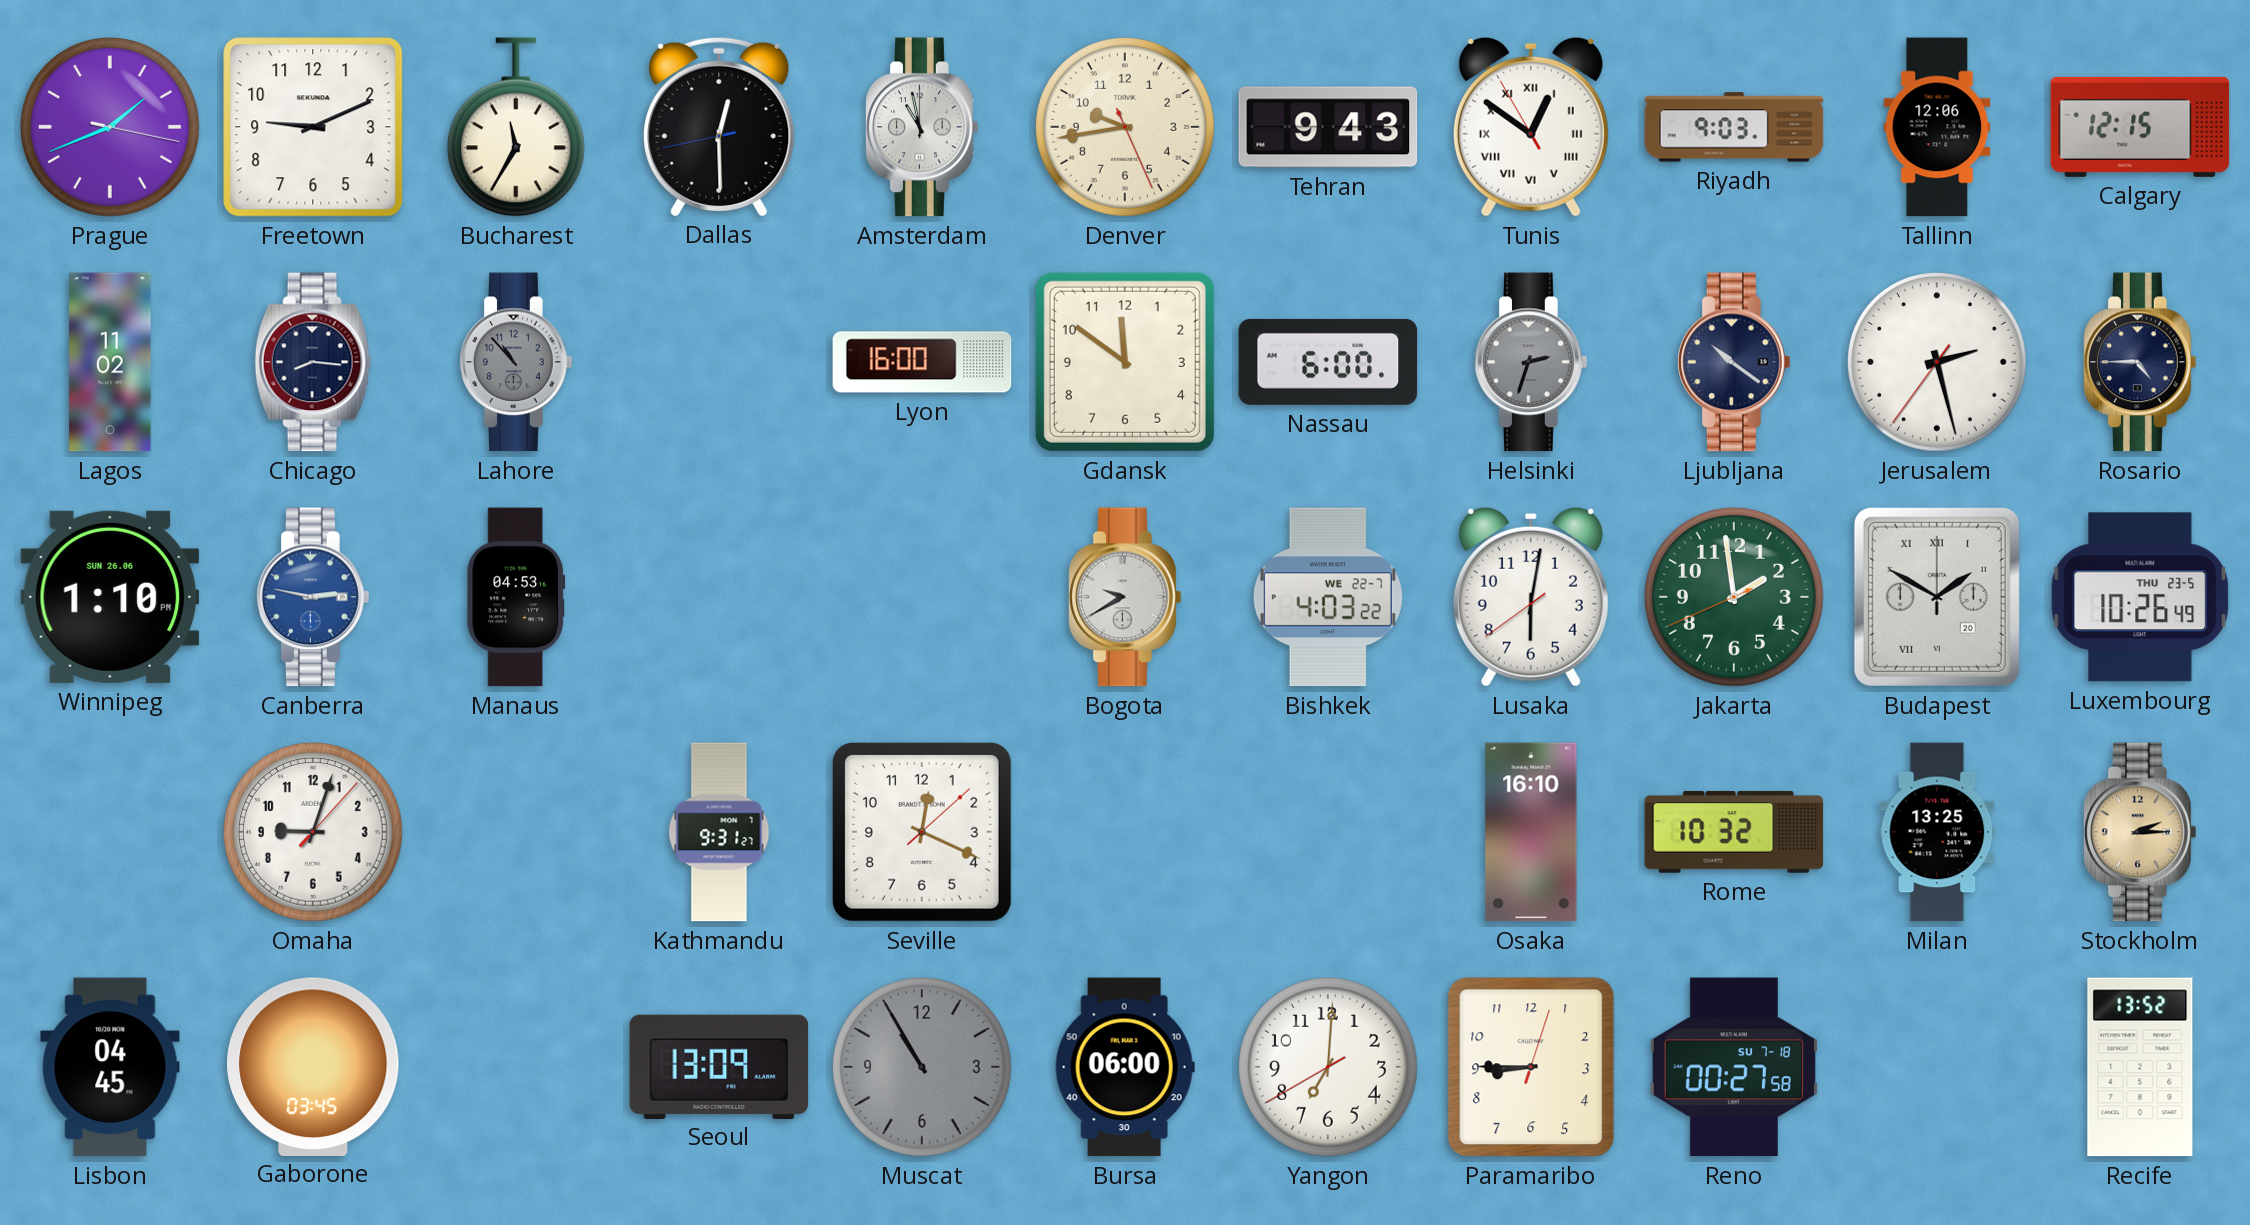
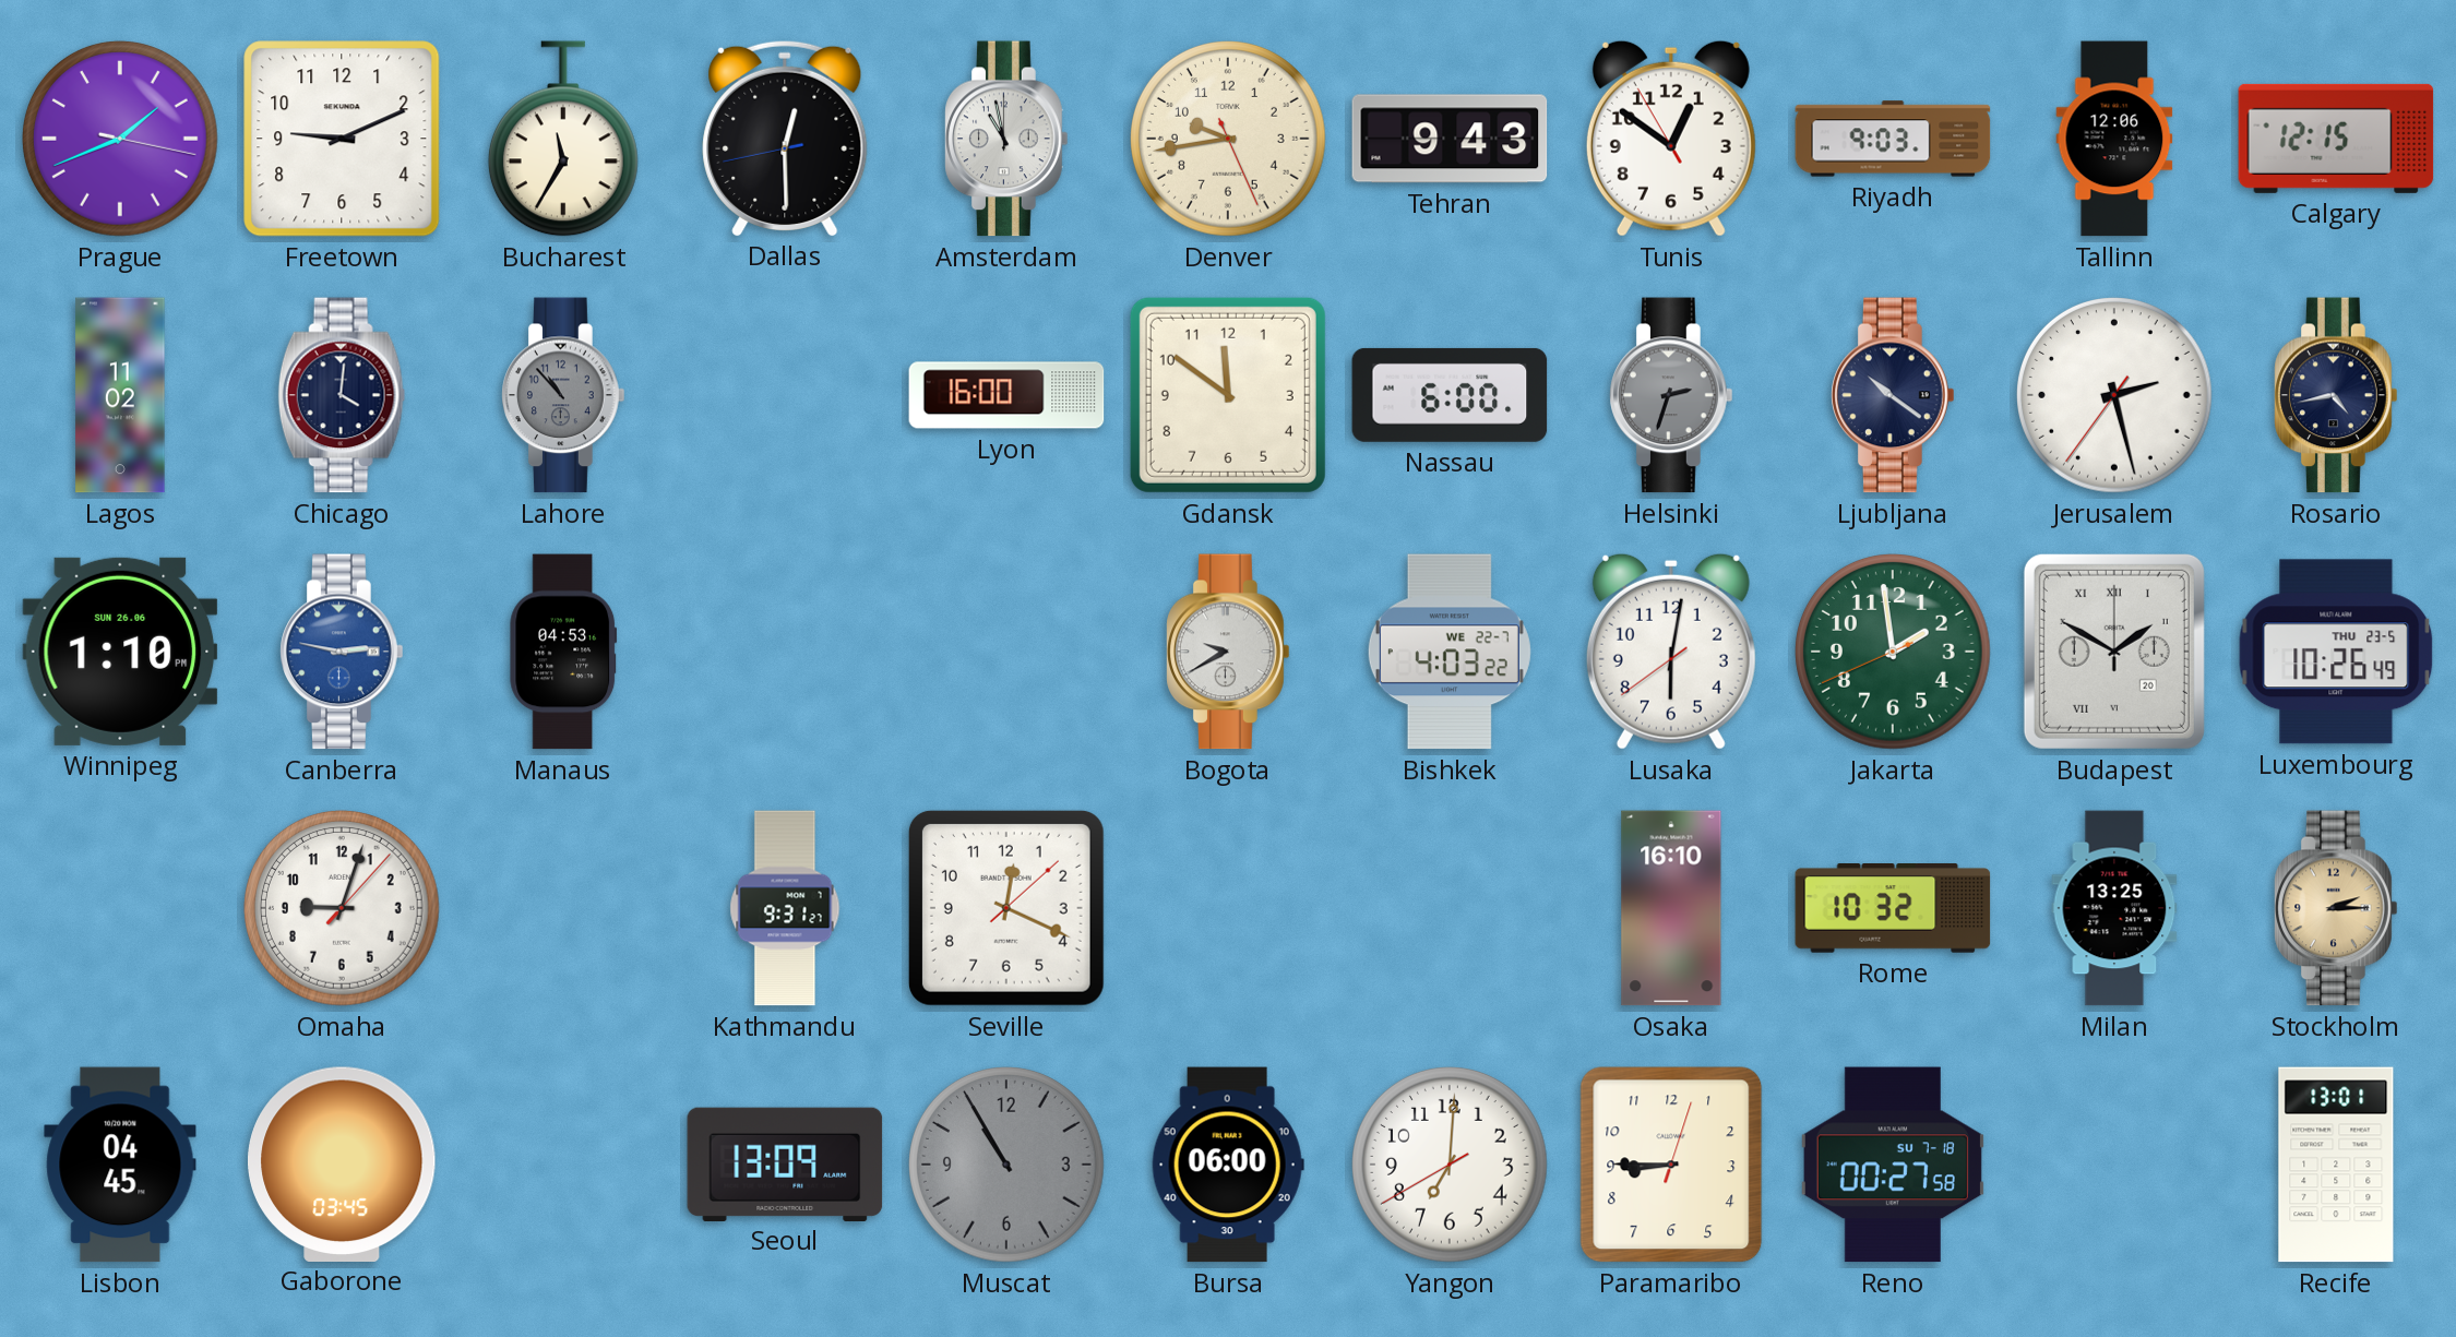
Tunis numerals: Roman -> Arabic (1671, 139)
Chicago: 8:16 -> 4:01 (342, 395)
Rosario: 4:45 -> 4:43 (2336, 395)
Recife: 13:52 -> 13:01 (2336, 1165)
